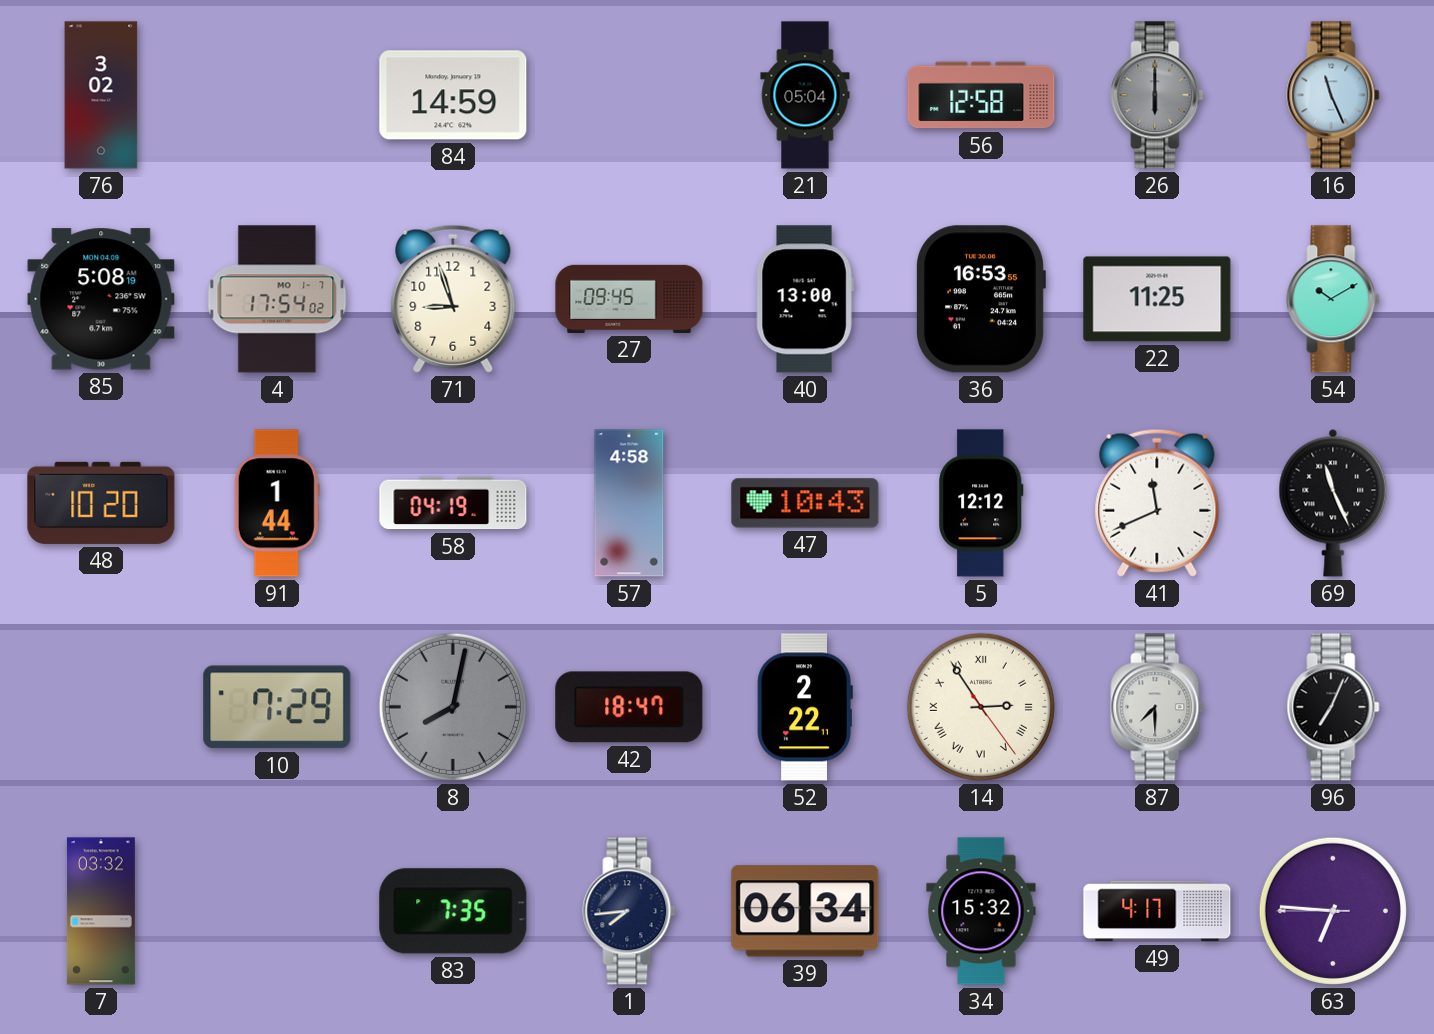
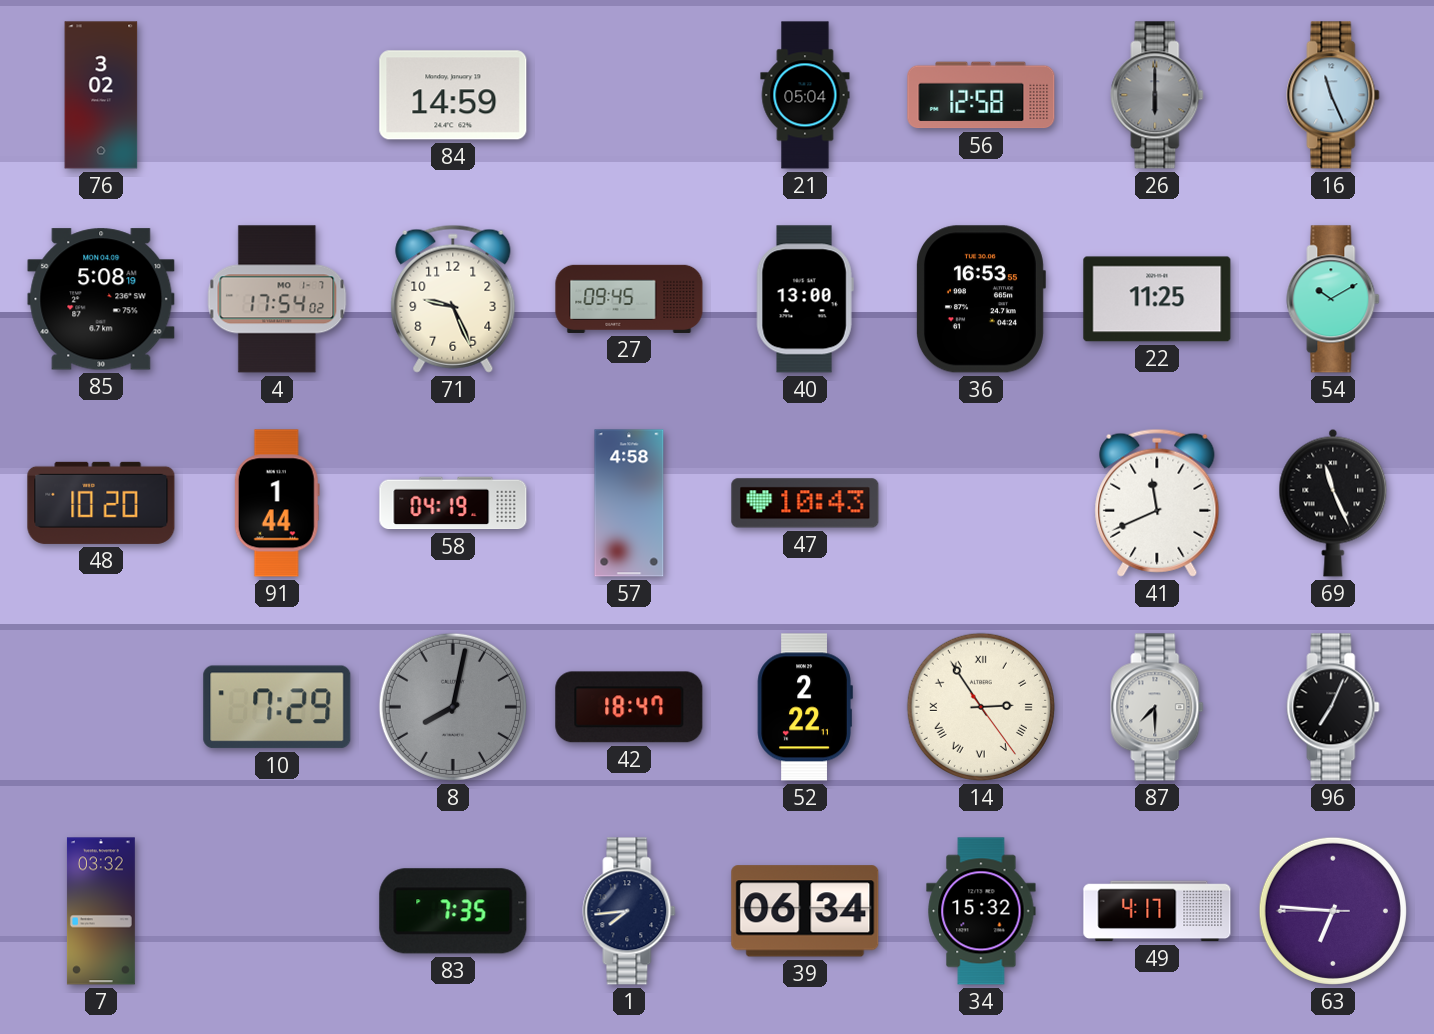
71: 8:57 -> 9:26 (453, 299)
5: 12:12 -> none (981, 503)
